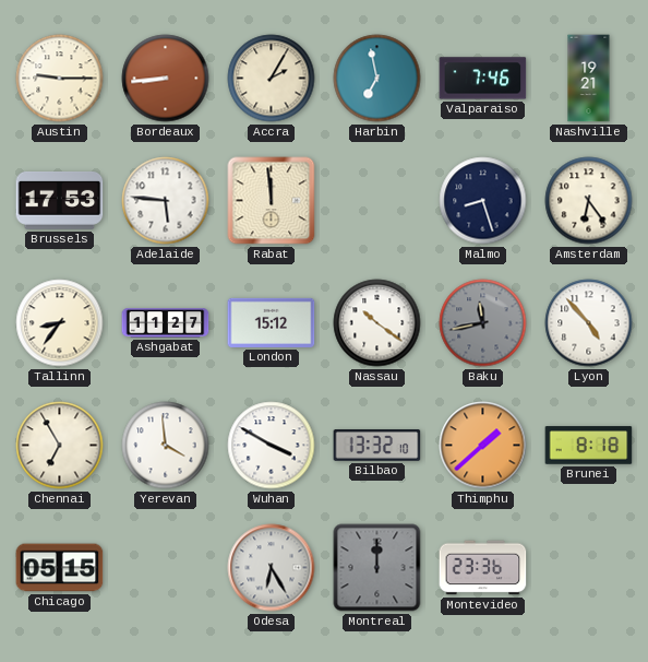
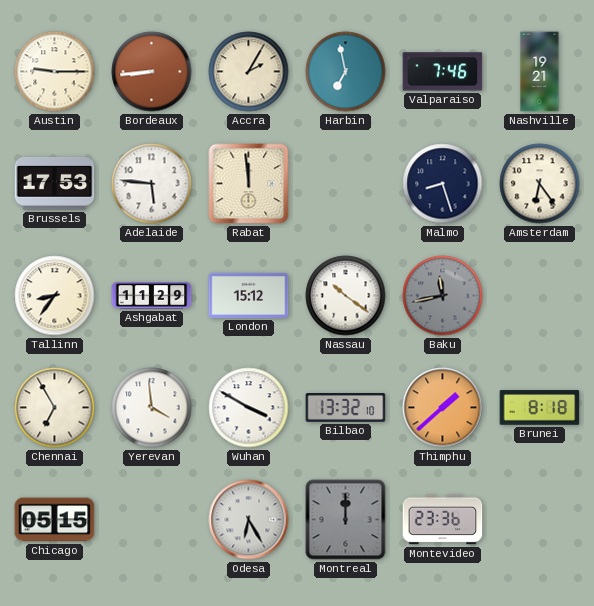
Ashgabat: 11:27 -> 11:29 (152, 296)
Lyon: 4:53 -> none (589, 323)
